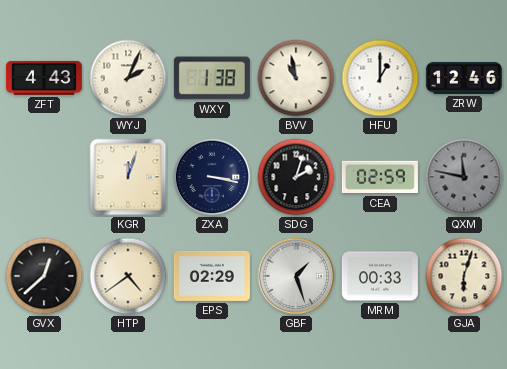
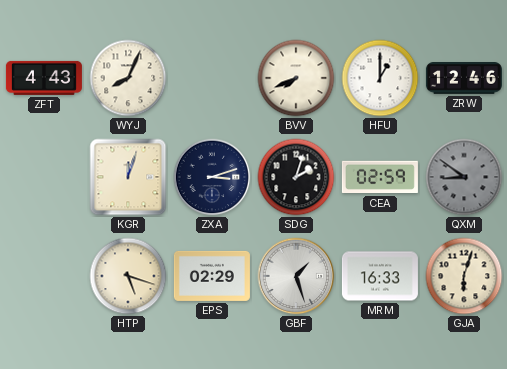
WYJ: 2:04 -> 8:04 (128, 78)
WXY: 1:38 -> none (212, 78)
BVV: 10:58 -> 7:41 (296, 78)
ZXA: 3:17 -> 3:12 (212, 177)
QXM: 11:47 -> 8:51 (464, 177)
GVX: 12:38 -> none (44, 276)
HTP: 4:39 -> 5:18 (128, 276)
MRM: 00:33 -> 16:33 (380, 276)
